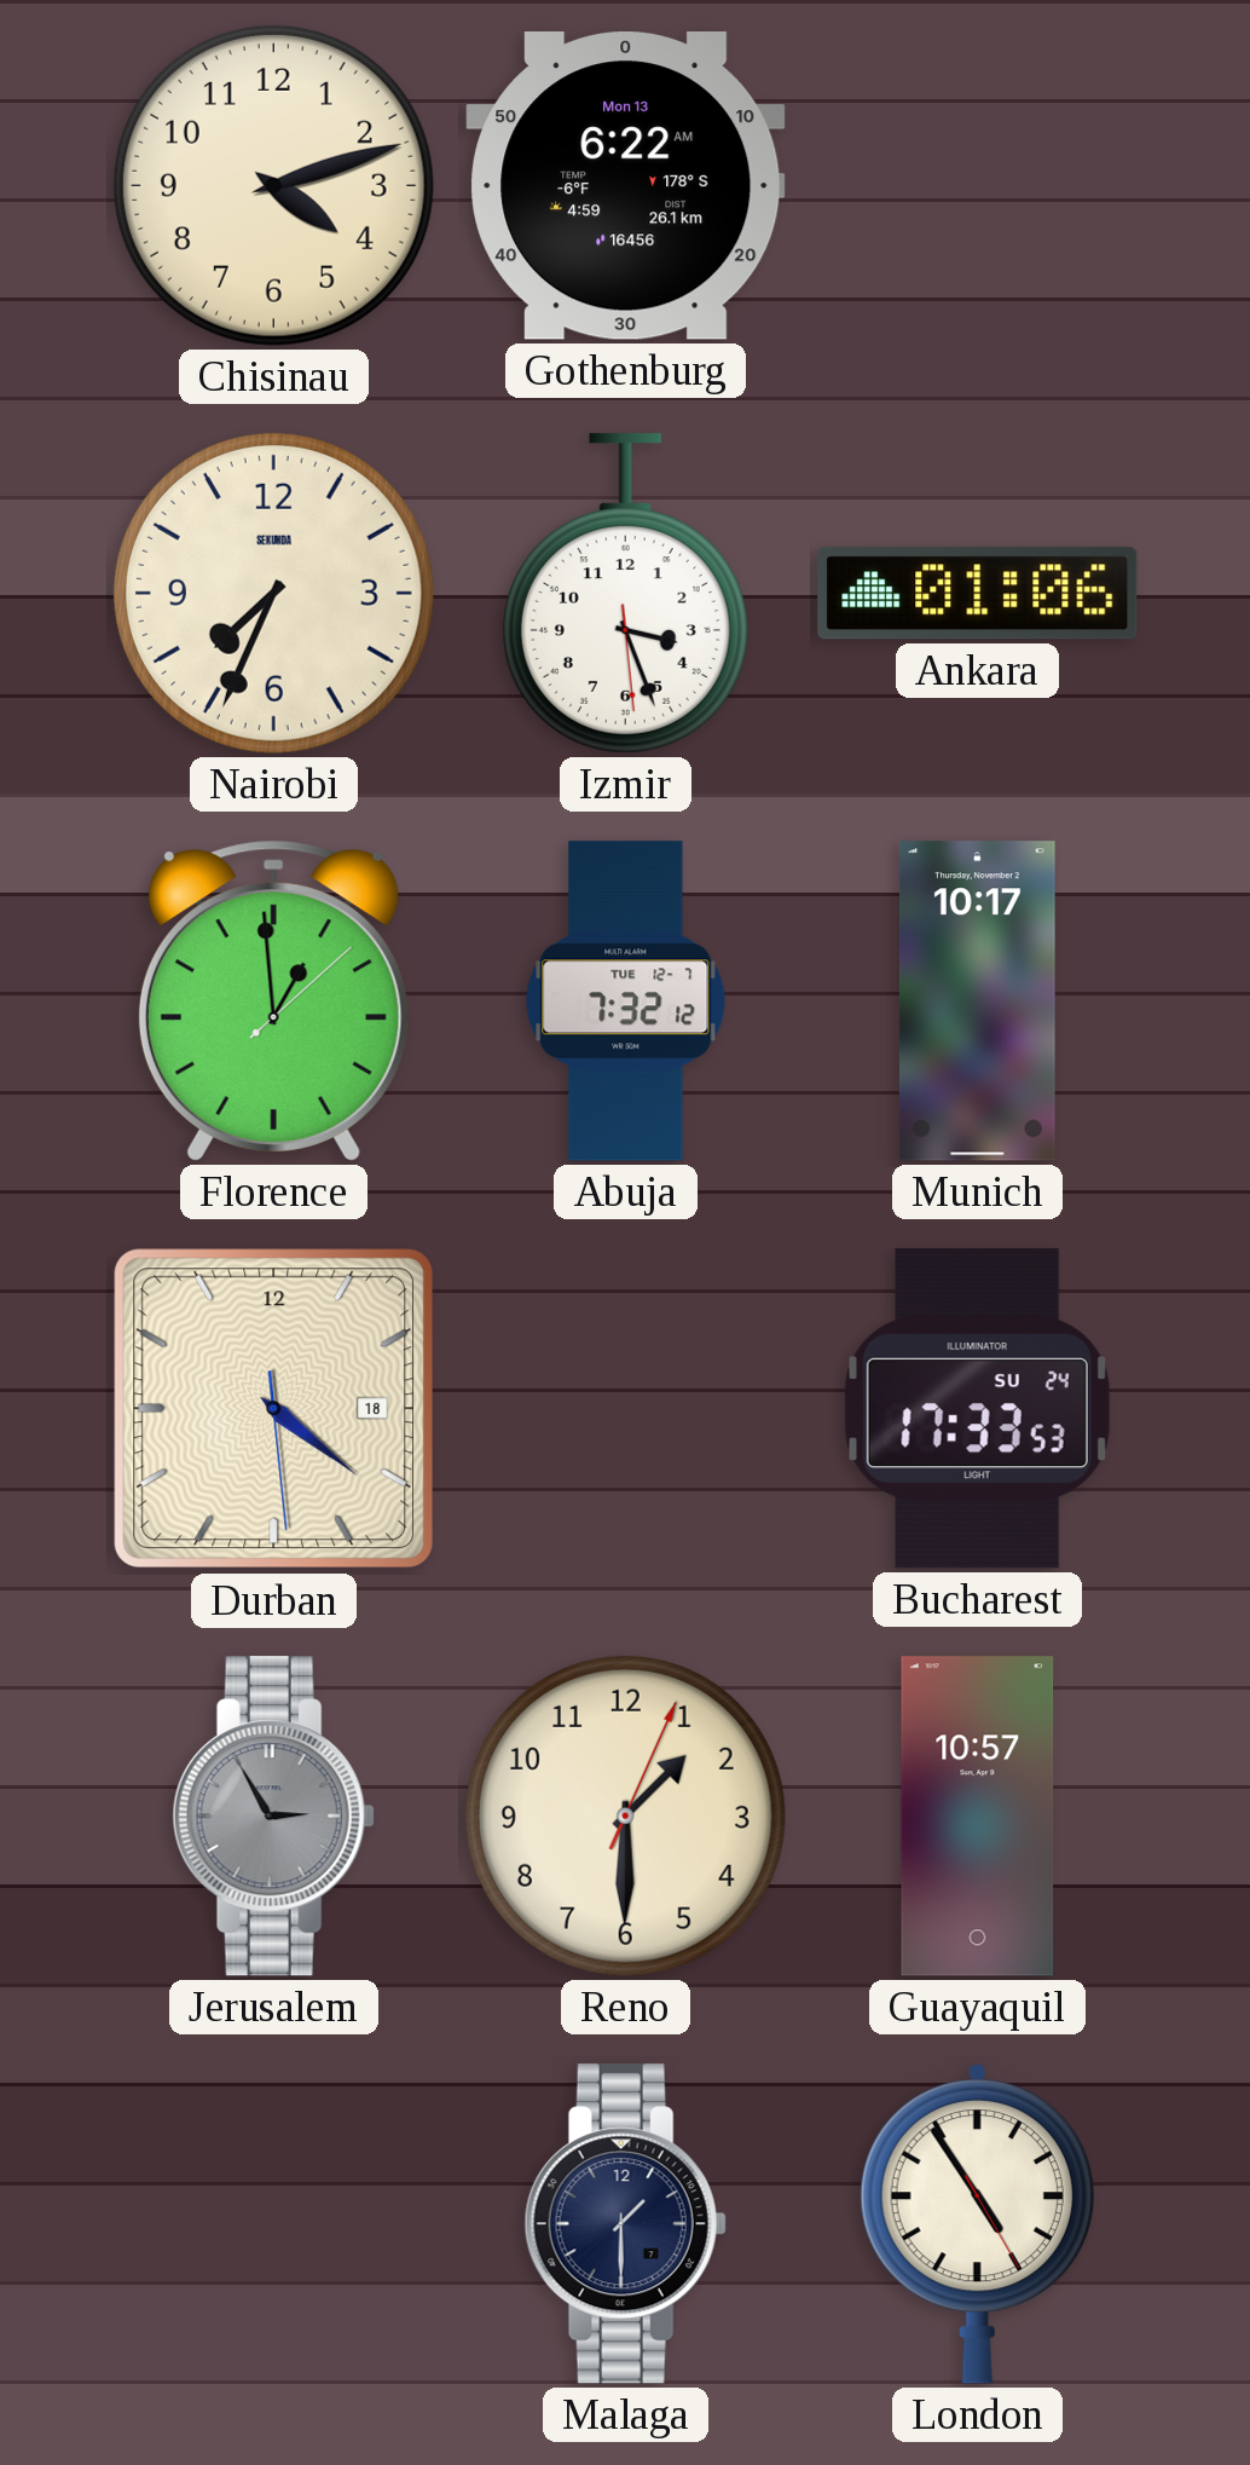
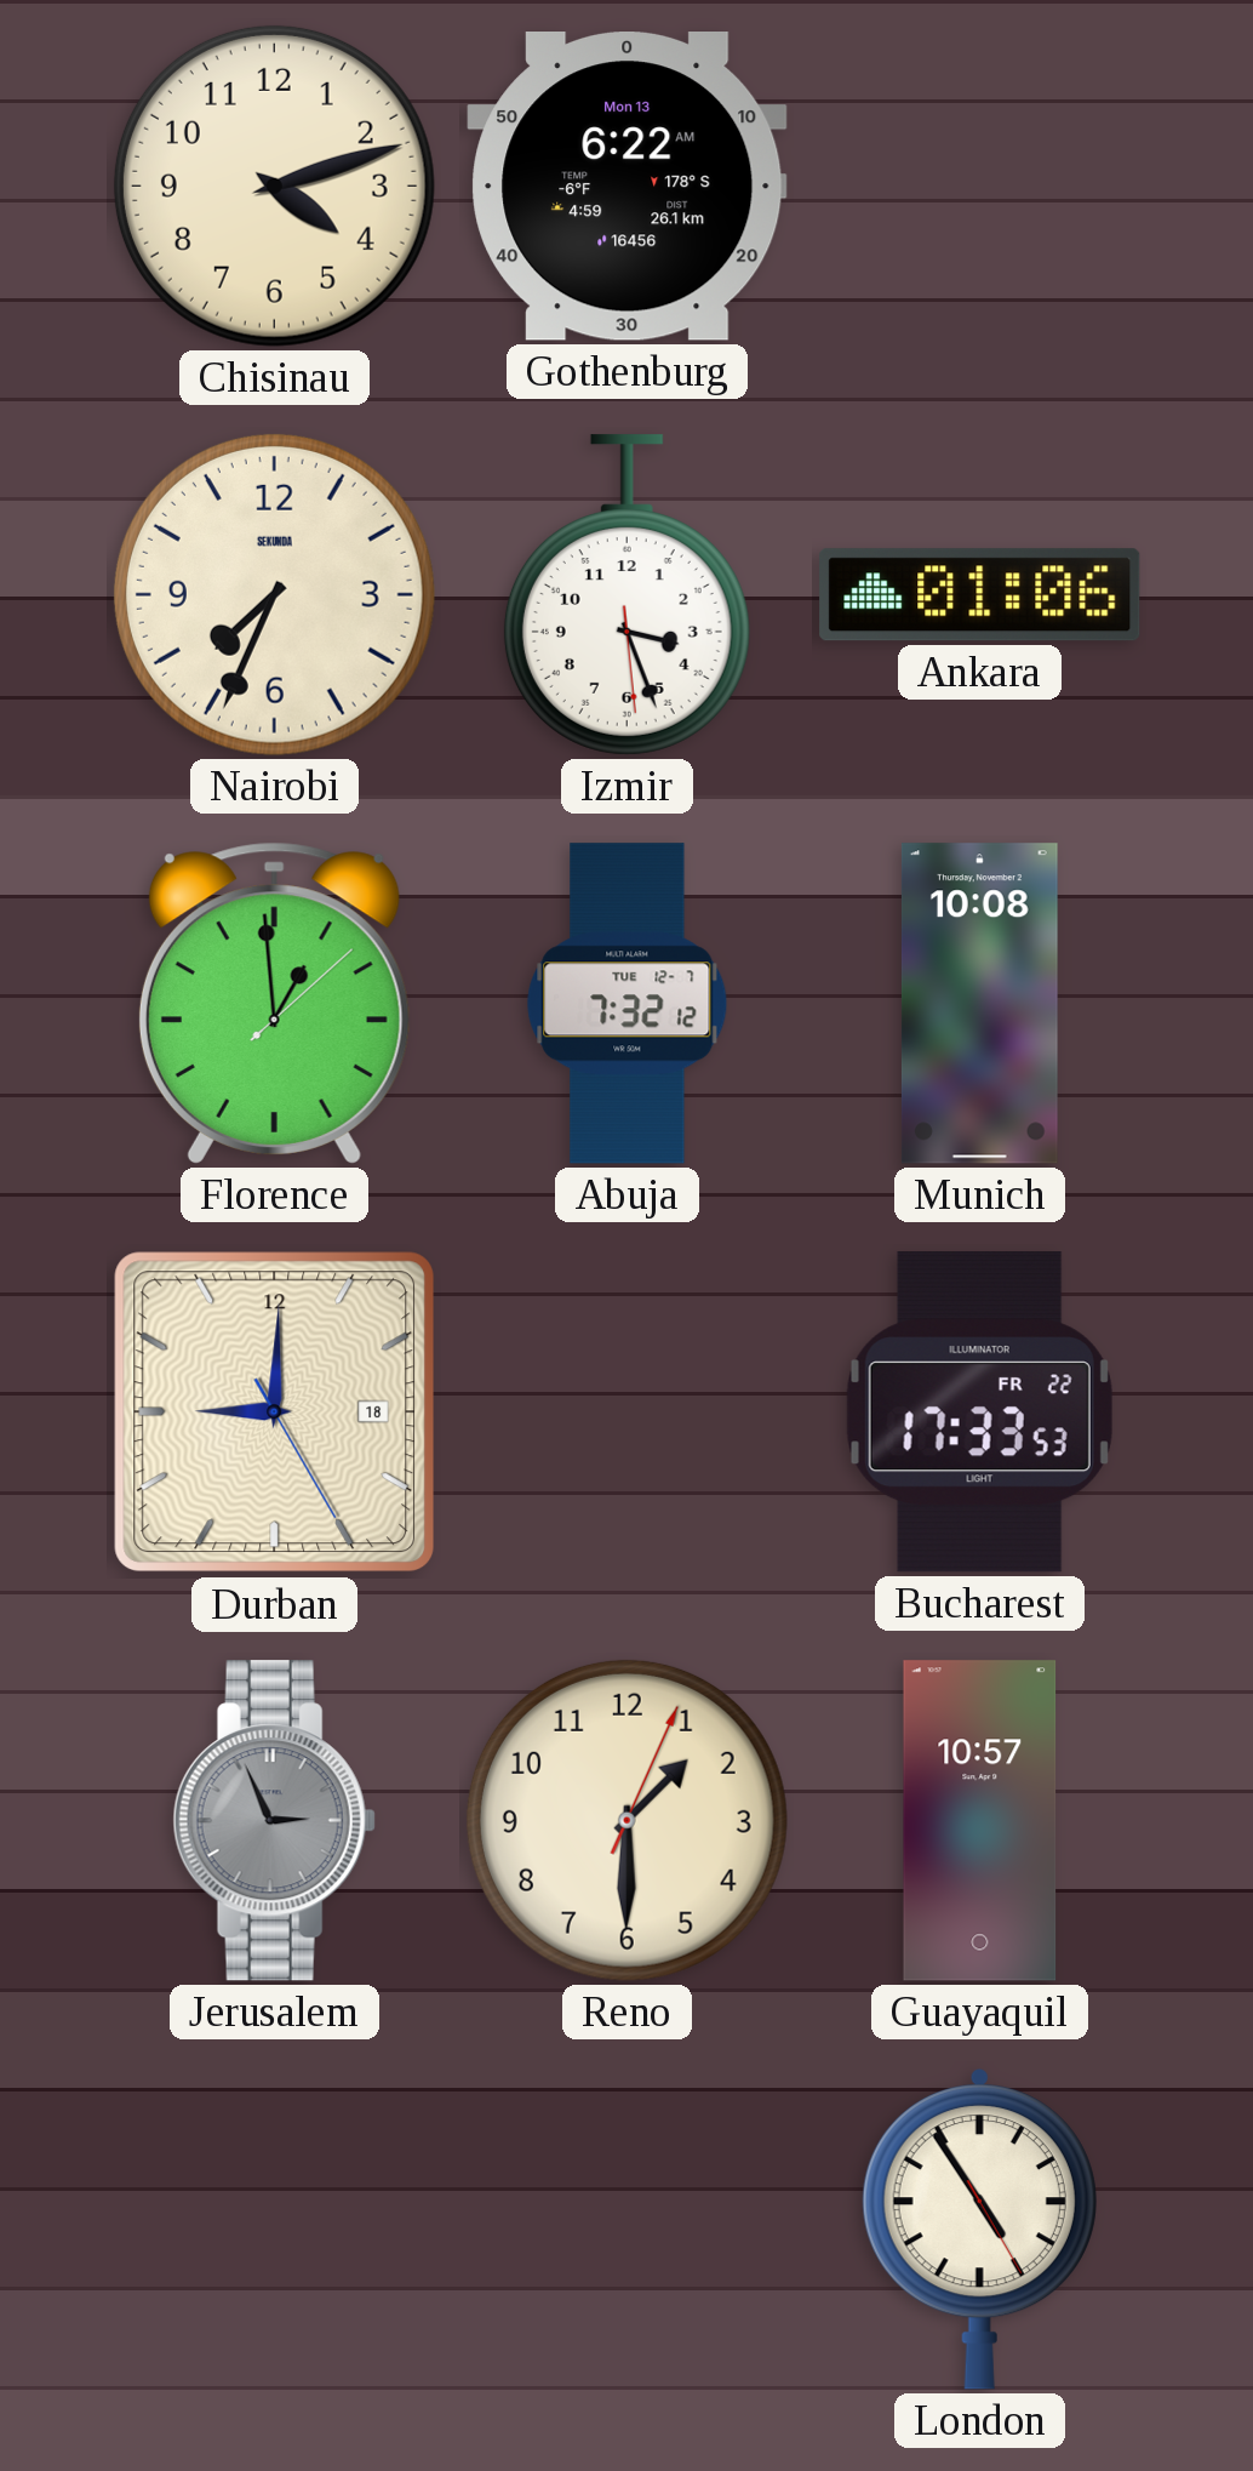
Munich: 10:17 -> 10:08 (979, 1004)
Durban: 4:21 -> 9:00 (275, 1413)
Bucharest date: SU 24 -> FR 22 (979, 1413)
Jerusalem: 2:55 -> 2:56 (274, 1821)
Malaga: 1:30 -> none (625, 2224)
